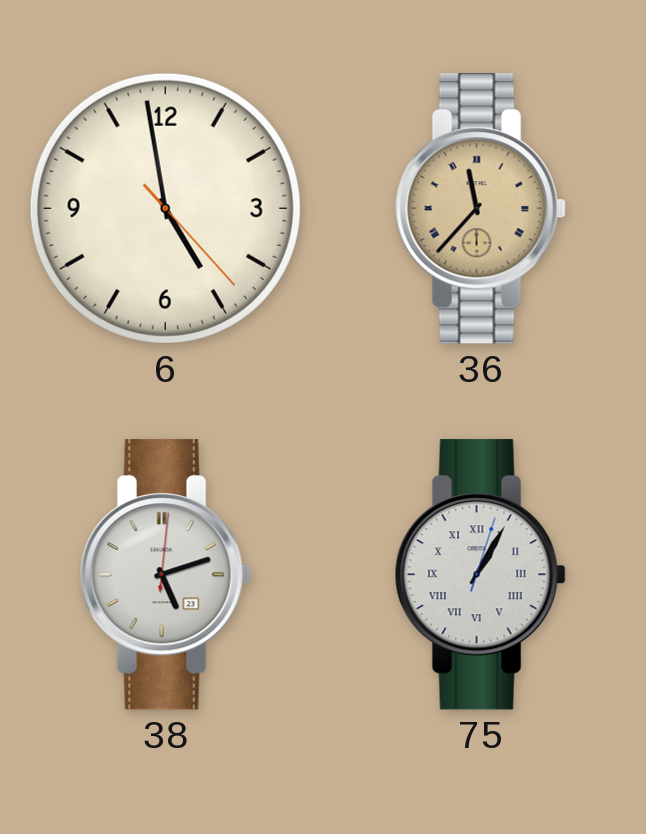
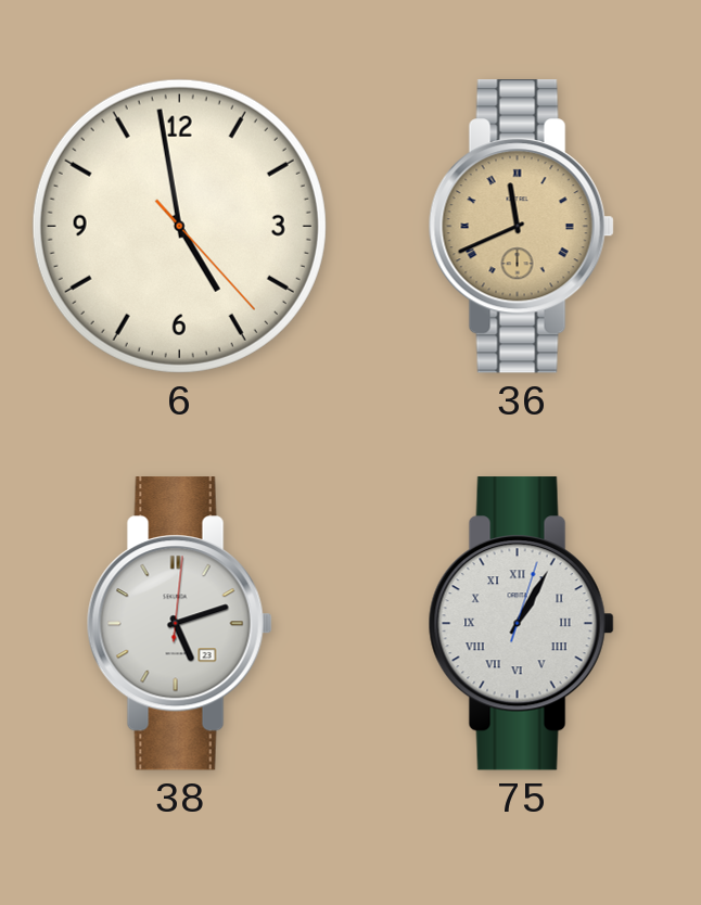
36: 11:37 -> 11:41 (521, 227)
